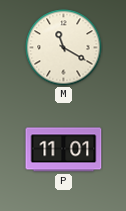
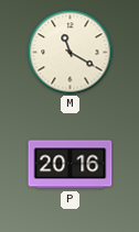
P: 11:01 -> 20:16 (71, 165)
